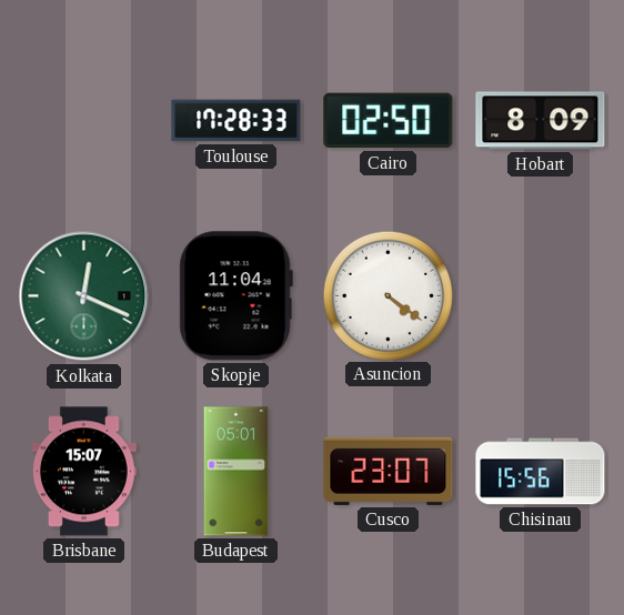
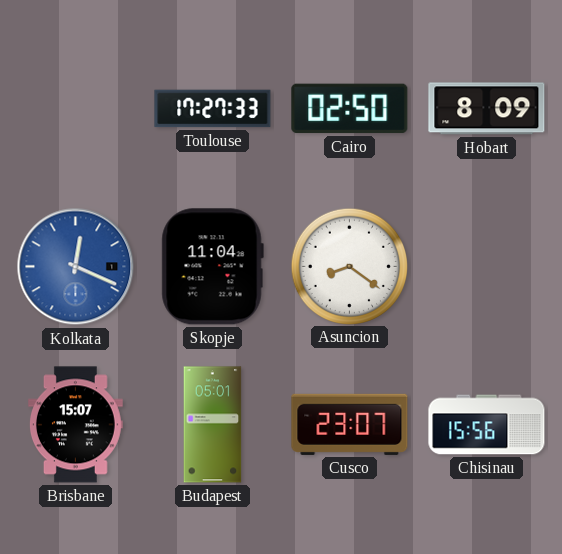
Toulouse: 17:28 -> 17:27 (213, 109)
Kolkata dial: green -> blue (76, 267)
Asuncion: 4:21 -> 8:21 (349, 266)
